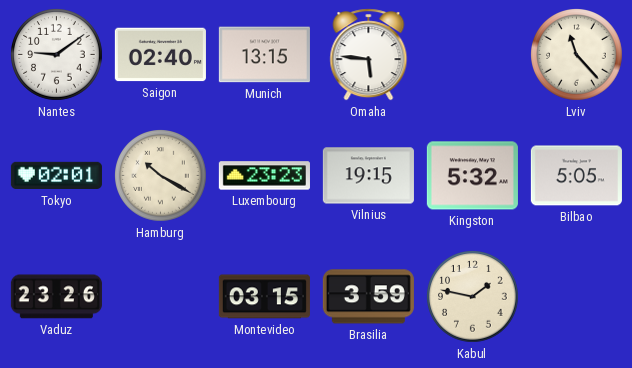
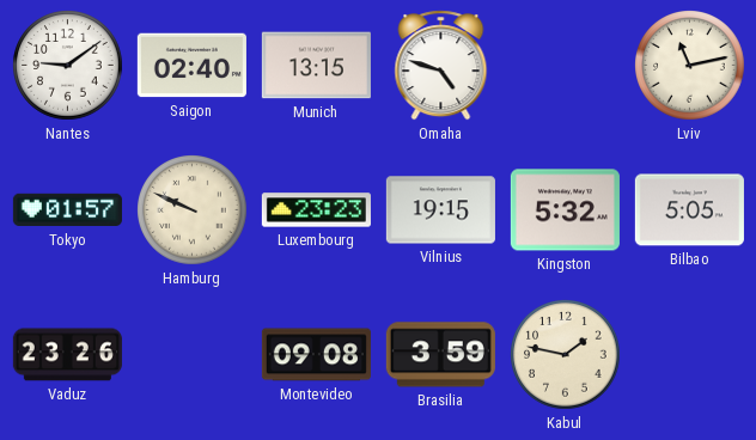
Omaha: 5:46 -> 4:48 (441, 66)
Lviv: 11:23 -> 11:13 (690, 66)
Tokyo: 02:01 -> 01:57 (67, 210)
Hamburg: 10:20 -> 9:49 (193, 210)
Montevideo: 03:15 -> 09:08 (316, 355)
